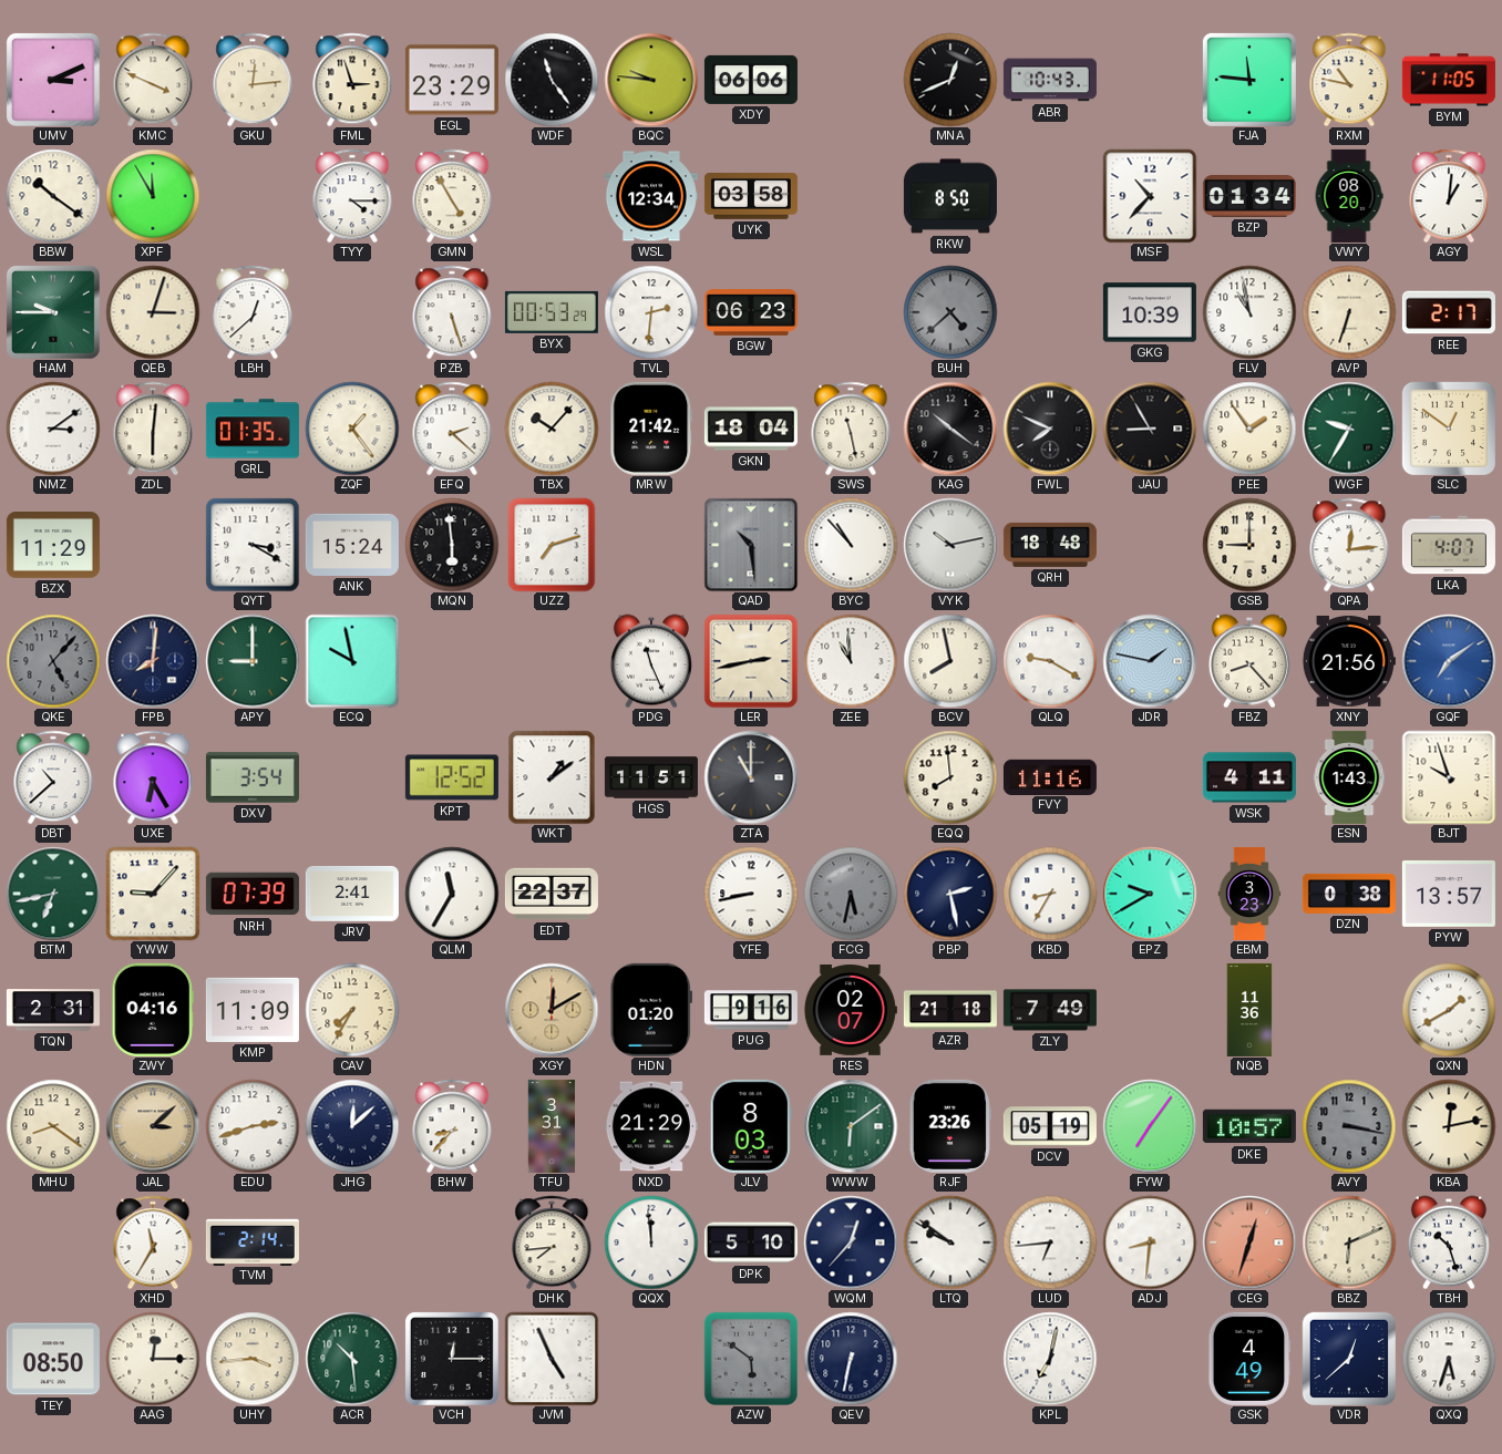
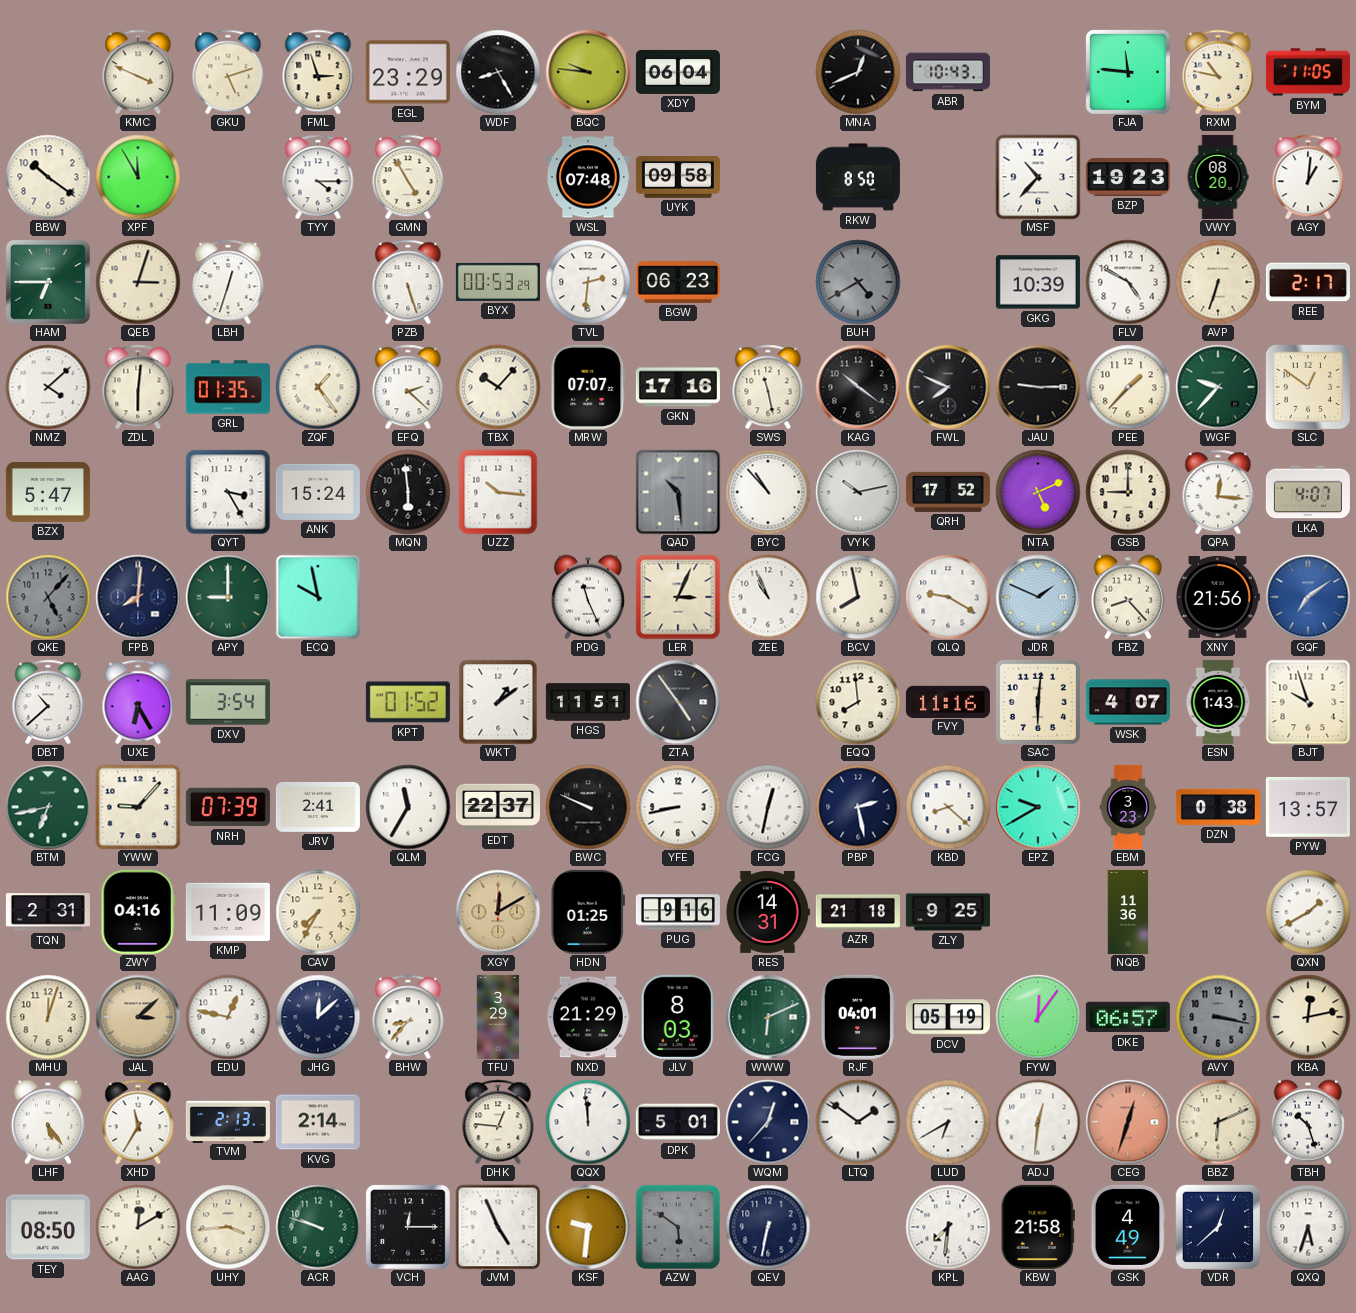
UMV: 3:11 -> none (53, 80)
GKU: 12:14 -> 5:12 (228, 72)
WDF: 11:24 -> 8:25 (498, 72)
XDY: 06:06 -> 06:04 (678, 72)
WSL: 12:34 -> 07:48 (588, 177)
UYK: 03:58 -> 09:58 (678, 178)
BZP: 01:34 -> 19:23 (1128, 178)
HAM: 9:45 -> 6:45 (48, 282)
LBH: 12:38 -> 12:33 (228, 282)
BUH: 4:38 -> 4:40 (858, 282)
FLV: 10:58 -> 4:50 (1128, 282)
NMZ: 3:09 -> 4:08 (48, 387)
MRW: 21:42 -> 07:07 (588, 387)
GKN: 18:04 -> 17:16 (678, 387)
JAU: 8:55 -> 9:15 (1038, 387)
PEE: 1:54 -> 1:37 (1128, 387)
WGF: 9:35 -> 9:37 (1218, 387)
BZX: 11:29 -> 5:47 (48, 493)
QYT: 3:20 -> 3:25 (228, 492)
UZZ: 7:12 -> 10:16 (498, 492)
QRH: 18:48 -> 17:52 (948, 492)
NTA: none -> 5:11 (1038, 492)
QPA: 12:14 -> 12:16 (1218, 492)
LER: 2:43 -> 3:04 (678, 597)
ZEE: 10:59 -> 10:56 (768, 597)
JDR: 1:47 -> 1:49 (1038, 597)
KPT: 12:52 -> 01:52 (408, 702)
ZTA: 11:00 -> 4:54 (678, 702)
SAC: none -> 6:01 (1038, 702)
WSK: 4:11 -> 4:07 (1128, 702)
BWC: none -> 9:49 (588, 807)
FCG: 5:32 -> 12:32 (768, 807)
FCG dial: grey -> white (768, 807)
KBD: 8:35 -> 8:22 (948, 807)
HDN: 01:20 -> 01:25 (588, 912)
RES: 02:07 -> 14:31 (768, 912)
ZLY: 7:49 -> 9:25 (948, 912)
MHU: 8:21 -> 12:03 (48, 1017)
EDU: 2:42 -> 12:47 (228, 1017)
TFU: 3:31 -> 3:29 (498, 1017)
WWW: 6:09 -> 6:11 (768, 1017)
RJF: 23:26 -> 04:01 (858, 1017)
FYW: 7:06 -> 12:06 (1038, 1017)
DKE: 10:57 -> 06:57 (1128, 1017)
LHF: none -> 5:24 (48, 1122)
TVM: 2:14 -> 2:13 (228, 1121)
KVG: none -> 2:14 (318, 1122)
DHK: 7:44 -> 12:46 (498, 1122)
DPK: 5:10 -> 5:01 (678, 1122)
LTQ: 9:51 -> 1:51 (858, 1122)
LUD: 6:44 -> 6:40 (948, 1122)
ADJ: 8:31 -> 12:31 (1038, 1122)
AAG: 12:15 -> 12:10 (138, 1227)
ACR: 10:29 -> 9:48 (318, 1227)
KSF: none -> 9:31 (588, 1227)
KPL: 7:02 -> 7:31 (948, 1227)
KBW: none -> 21:58 (1038, 1227)
